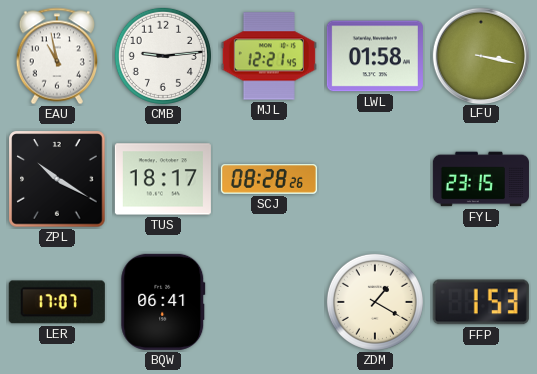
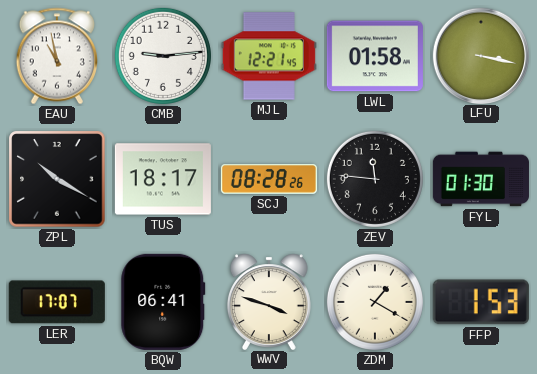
ZEV: none -> 11:46 (375, 179)
FYL: 23:15 -> 01:30 (481, 179)
WWV: none -> 3:48 (269, 301)
